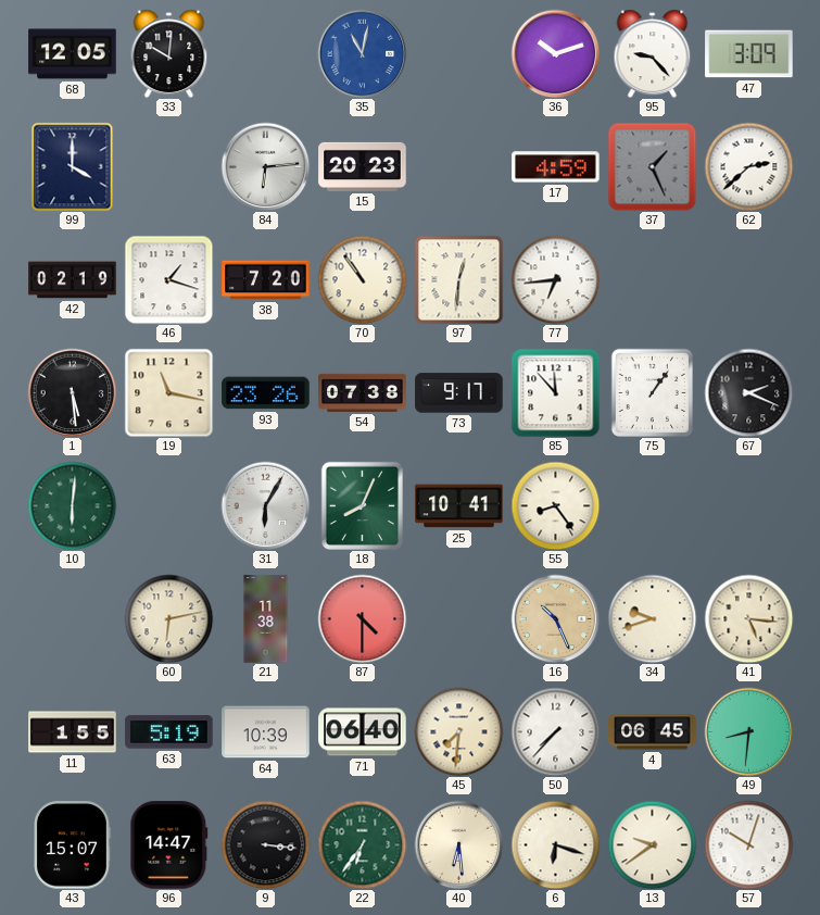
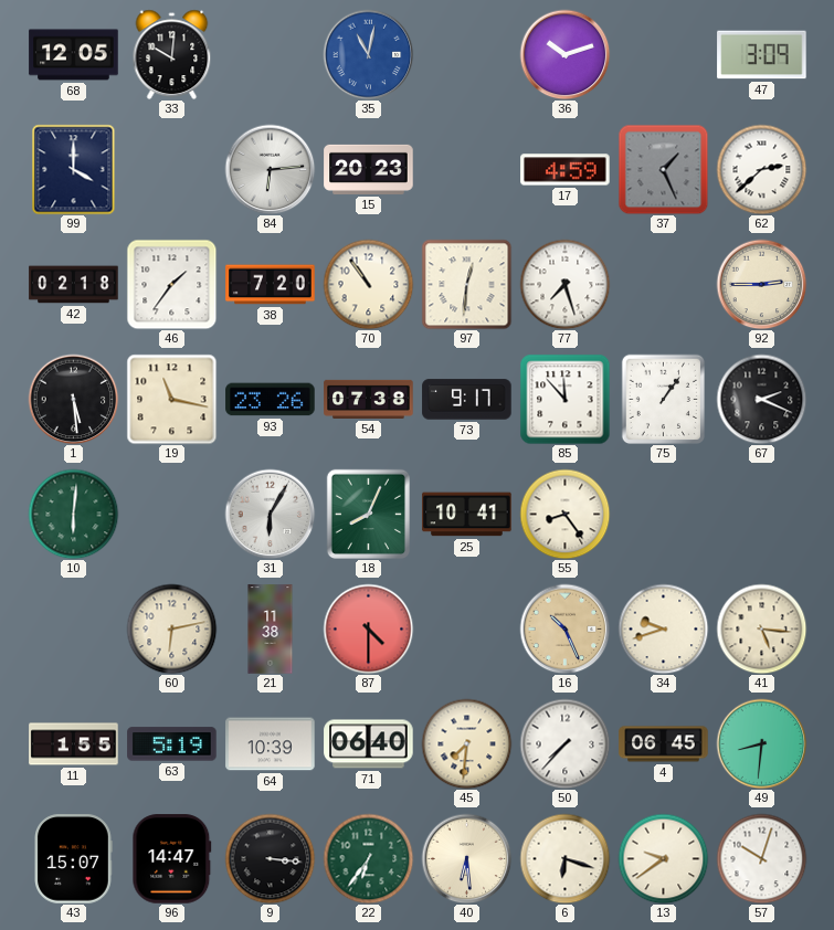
95: 9:23 -> none (653, 53)
42: 02:19 -> 02:18 (74, 285)
46: 1:18 -> 1:36 (171, 284)
77: 6:44 -> 7:27 (564, 284)
92: none -> 2:45 (761, 284)
